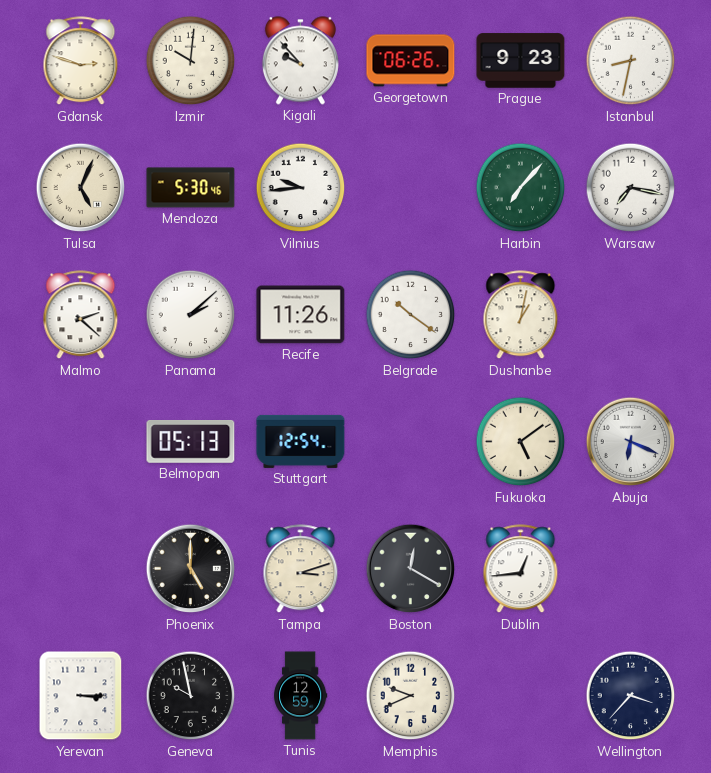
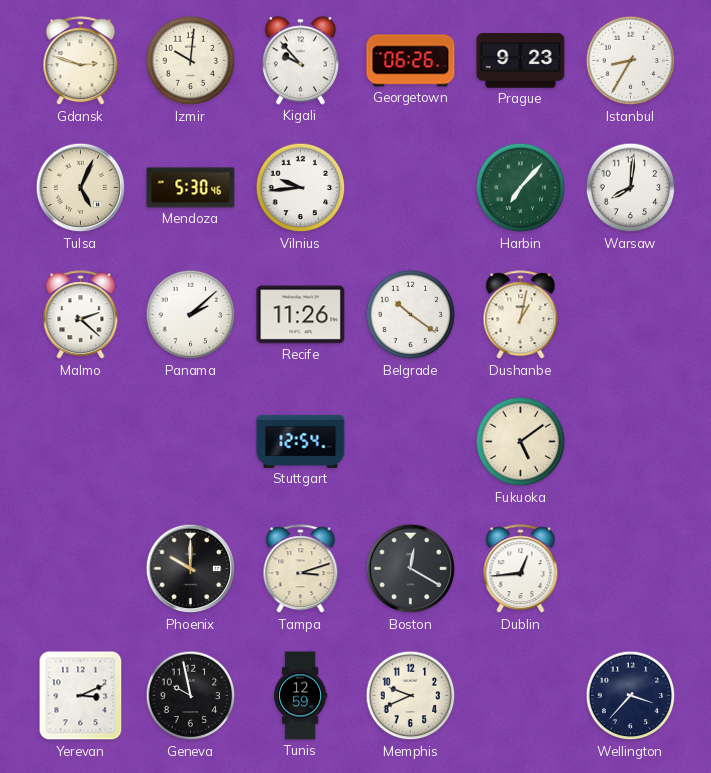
Istanbul: 8:32 -> 8:35 (631, 61)
Warsaw: 7:17 -> 8:01 (631, 188)
Belmopan: 05:13 -> none (191, 442)
Abuja: 6:19 -> none (631, 442)
Phoenix: 5:00 -> 10:00 (191, 569)
Yerevan: 3:15 -> 3:11 (81, 696)
